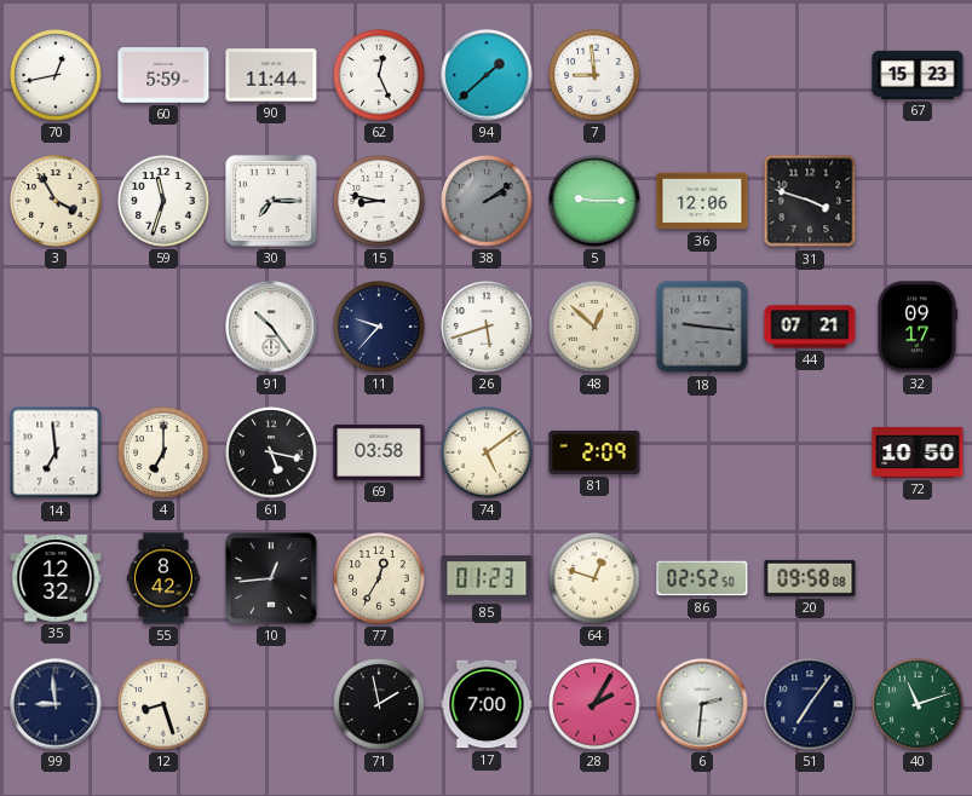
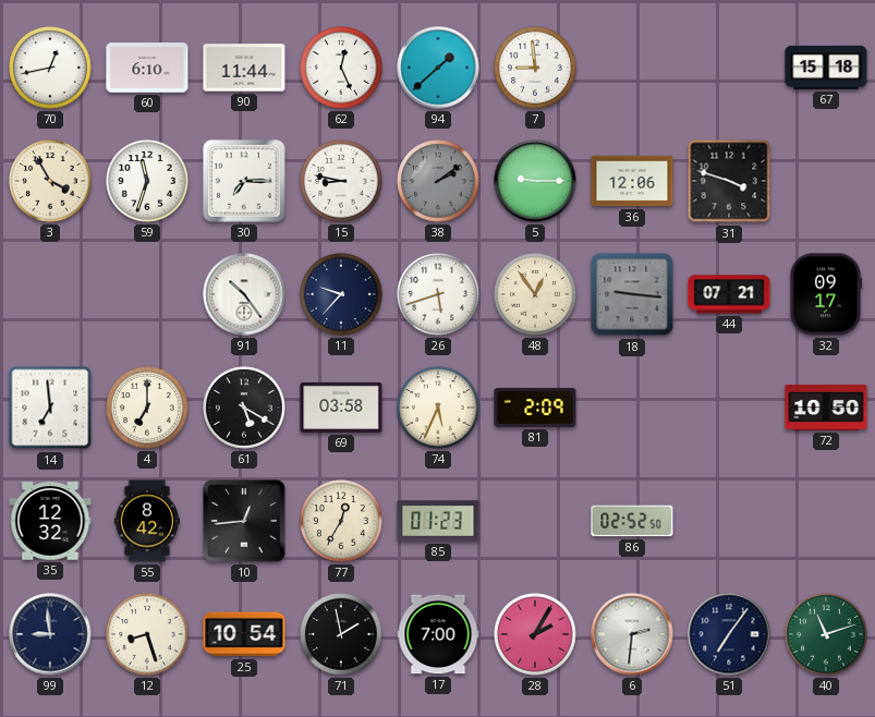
60: 5:59 -> 6:10 (147, 68)
67: 15:23 -> 15:18 (826, 68)
48: 12:52 -> 12:54 (535, 294)
61: 5:17 -> 5:20 (244, 408)
74: 5:09 -> 5:34 (438, 408)
64: 12:48 -> none (594, 578)
20: 09:58 -> none (810, 578)
25: none -> 10:54 (244, 634)
